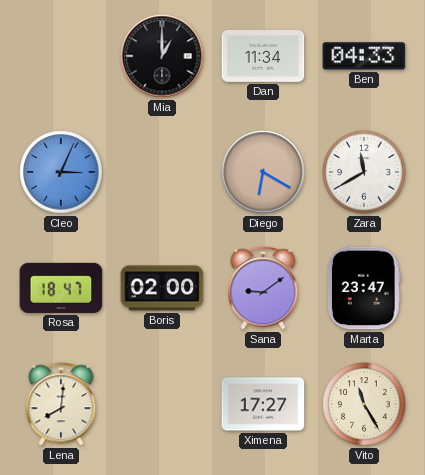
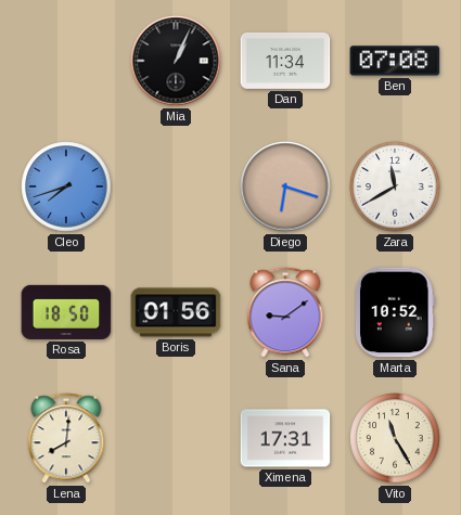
Mia: 1:00 -> 1:04 (176, 61)
Ben: 04:33 -> 07:08 (395, 61)
Cleo: 3:04 -> 7:42 (66, 186)
Diego: 6:20 -> 6:18 (285, 186)
Rosa: 18:47 -> 18:50 (66, 312)
Boris: 02:00 -> 01:56 (176, 312)
Marta: 23:47 -> 10:52 (396, 312)
Ximena: 17:27 -> 17:31 (285, 438)
